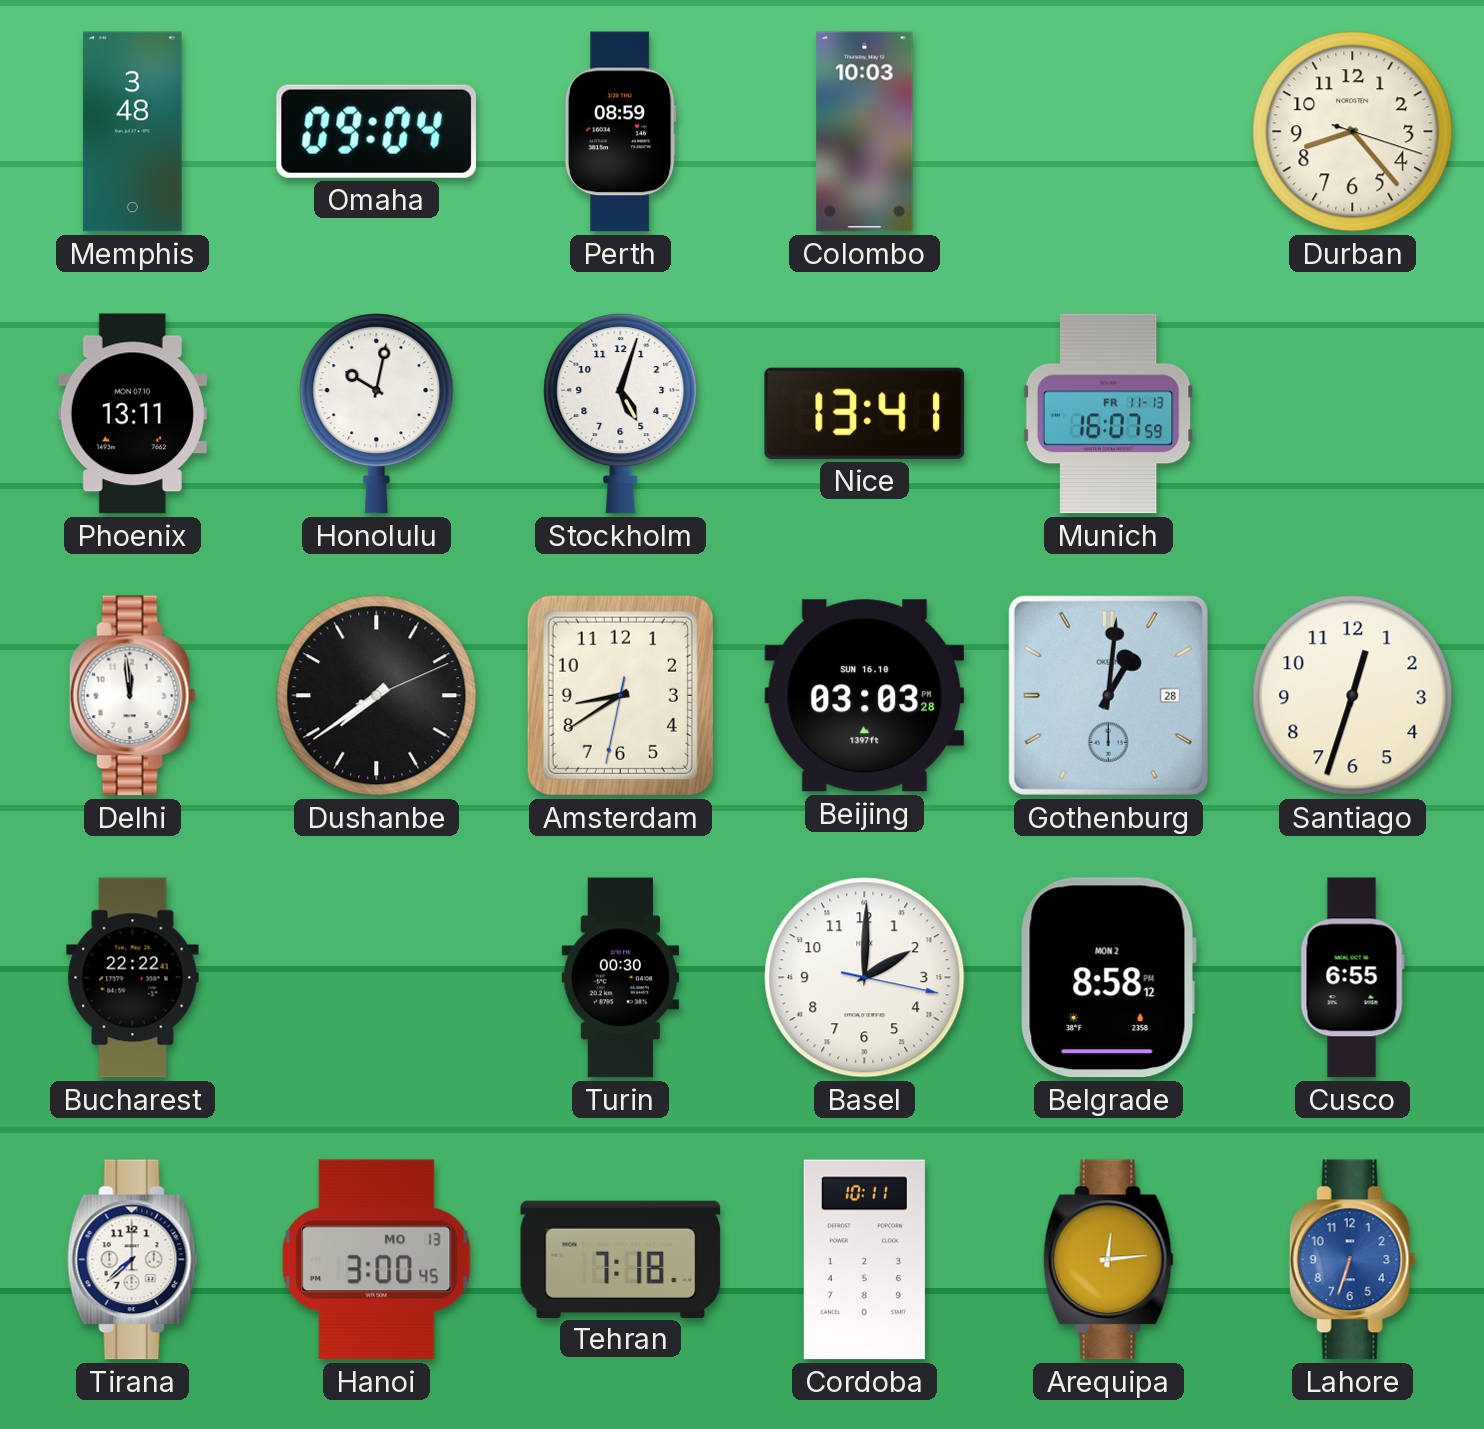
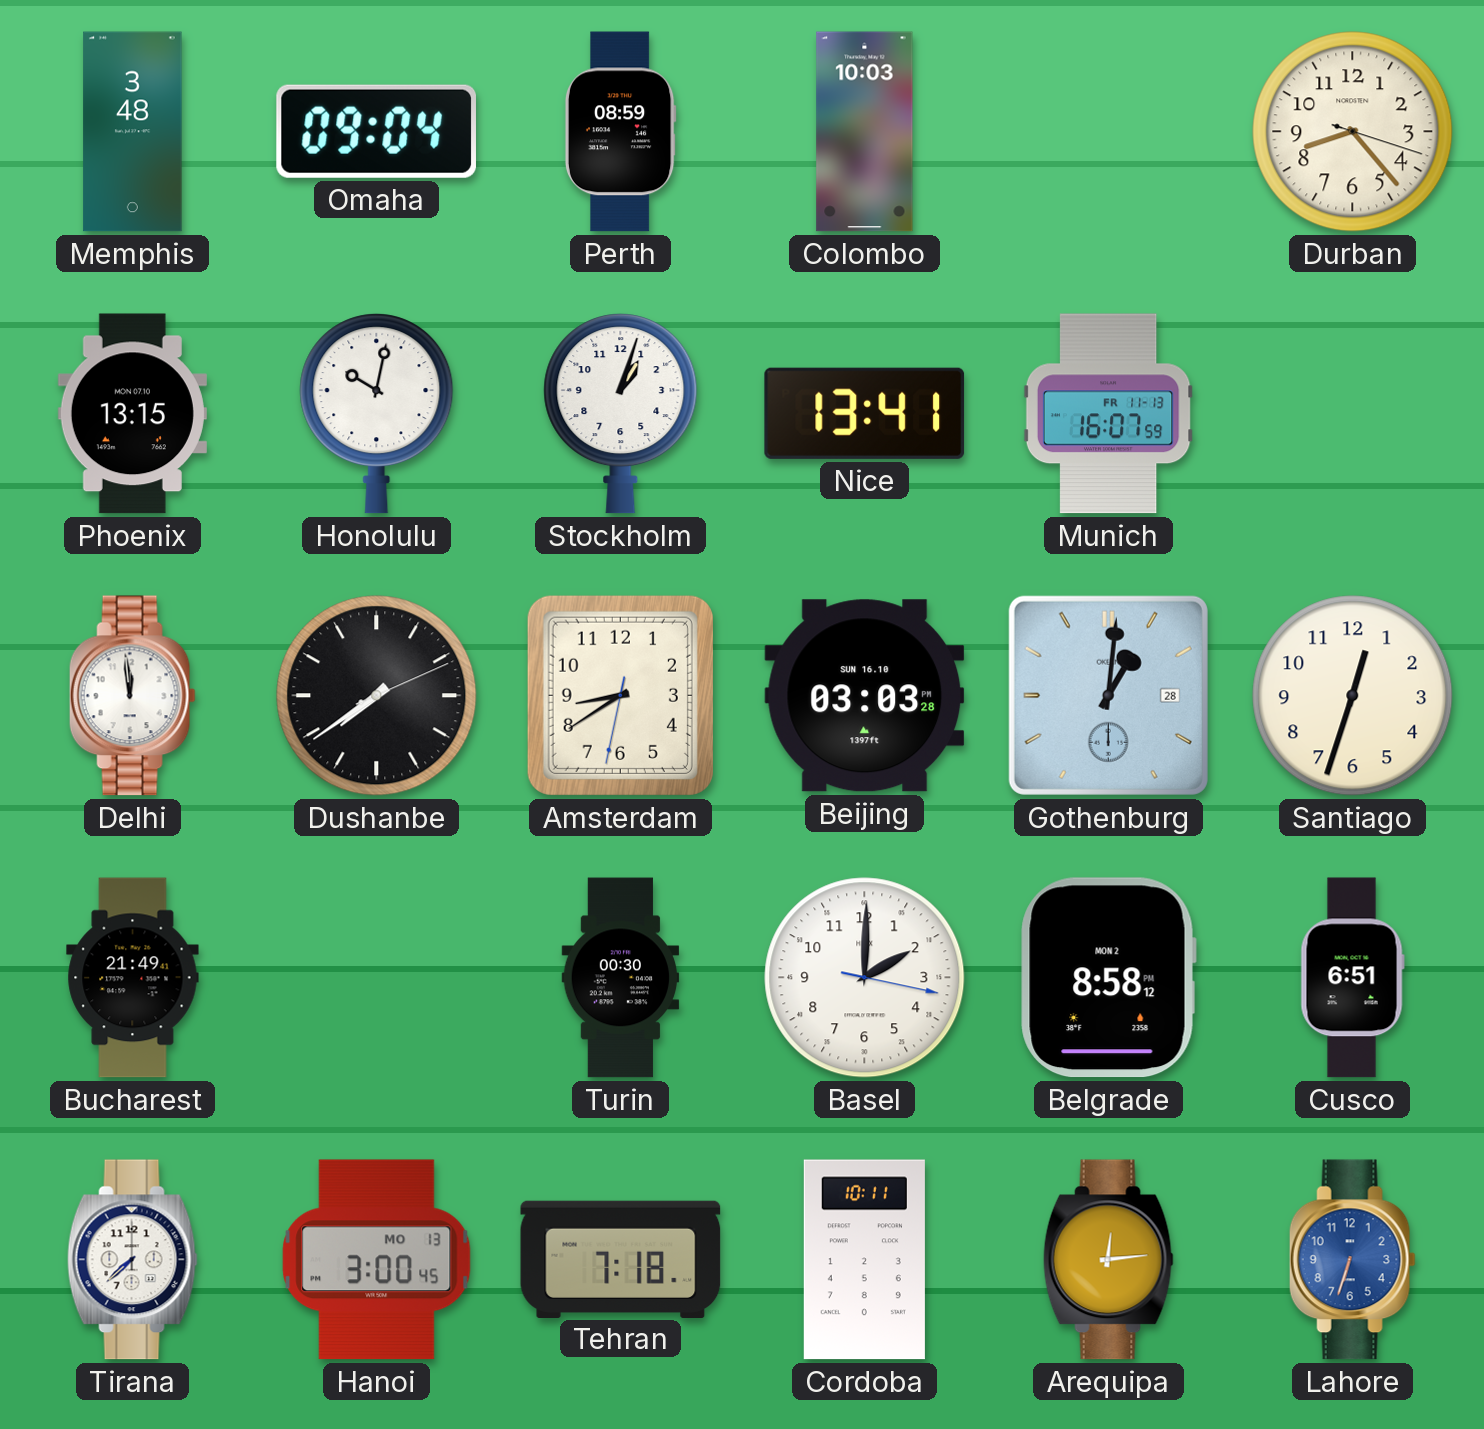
Phoenix: 13:11 -> 13:15 (132, 414)
Stockholm: 5:03 -> 1:03 (621, 414)
Bucharest: 22:22 -> 21:49 (133, 978)
Cusco: 6:55 -> 6:51 (1352, 978)
